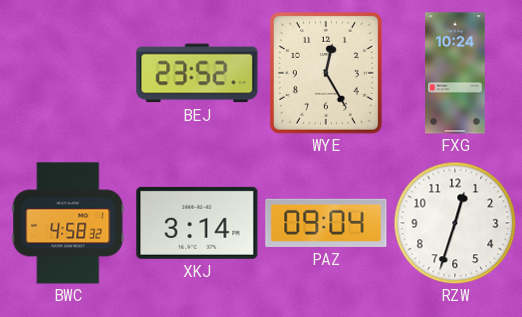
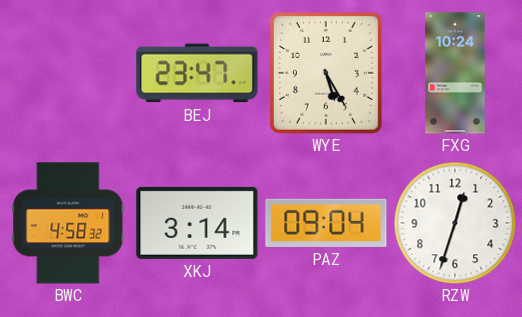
BEJ: 23:52 -> 23:47 (197, 73)
WYE: 12:25 -> 5:25 (326, 73)
